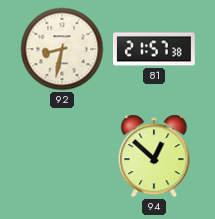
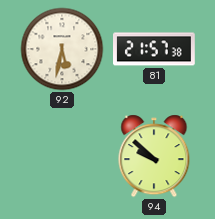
92: 8:32 -> 5:32 (62, 49)
94: 12:52 -> 9:52 (154, 156)
